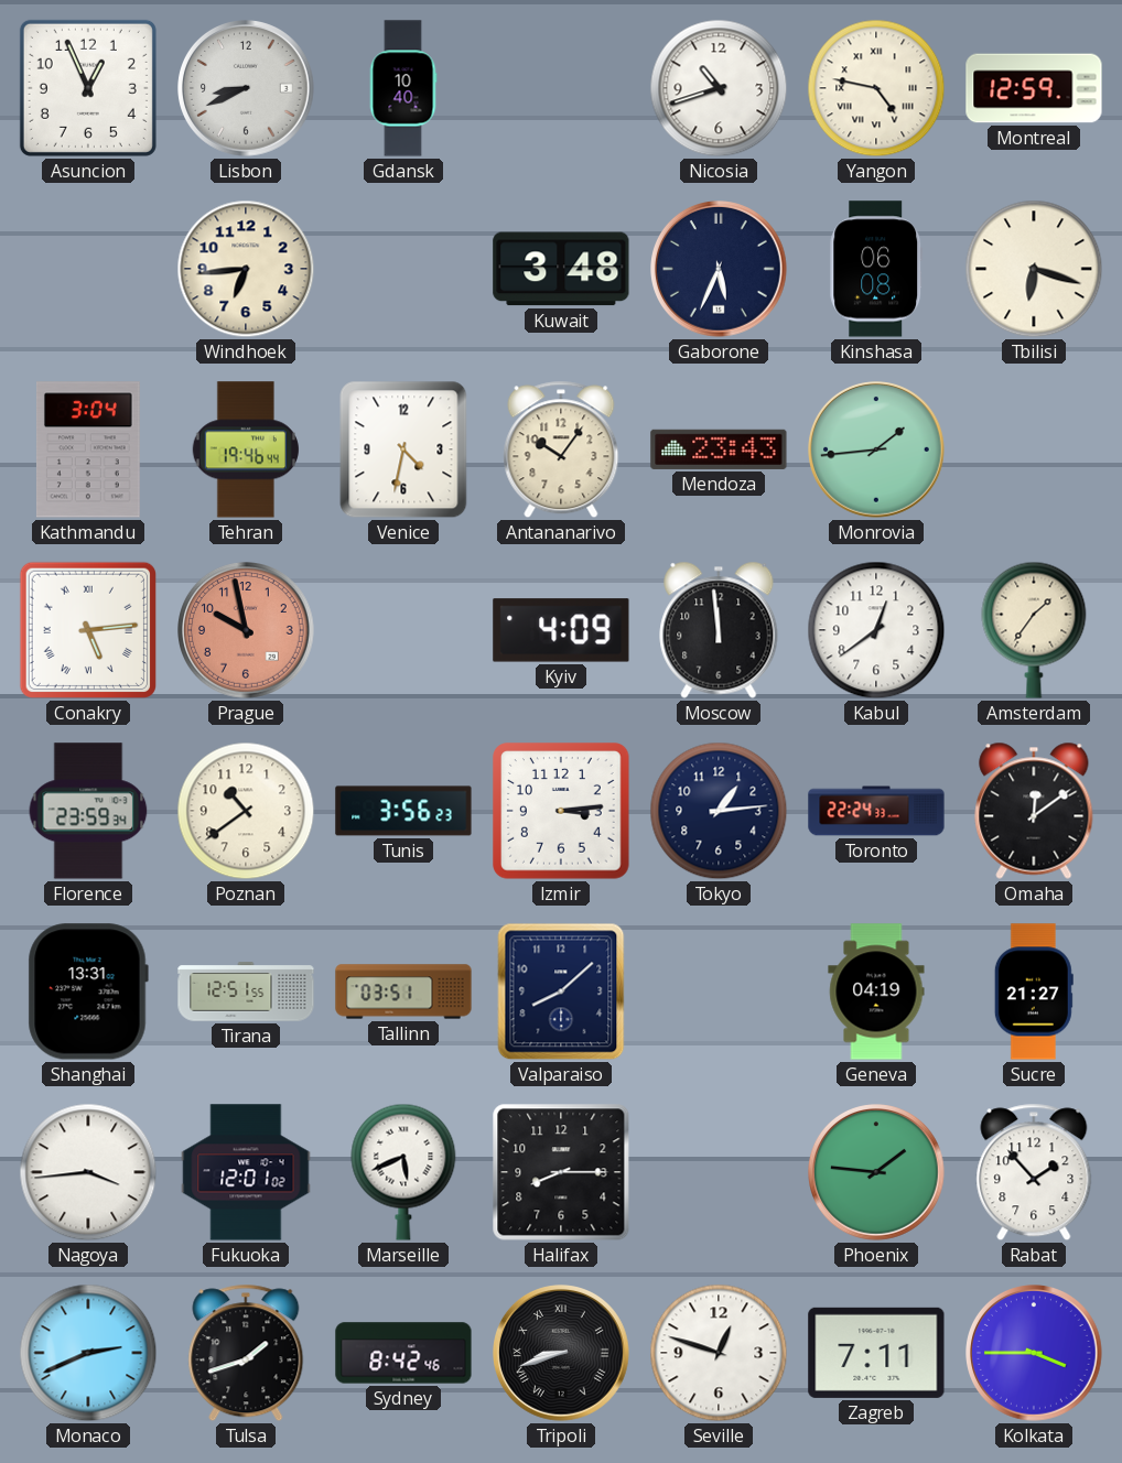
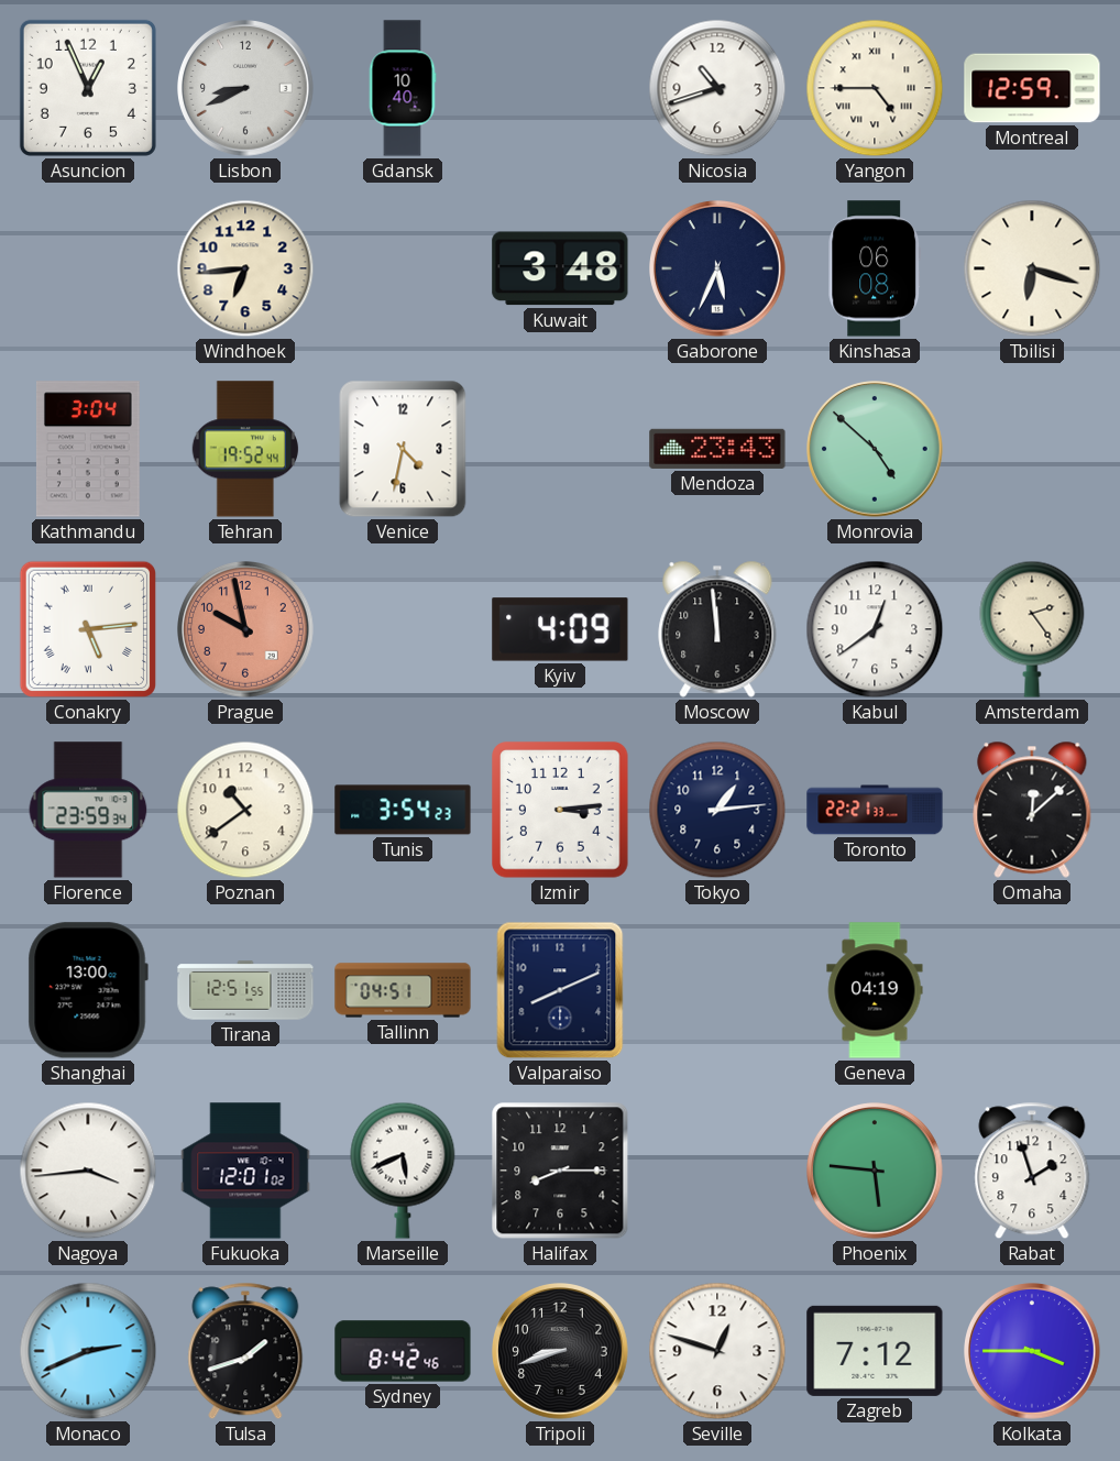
Yangon: 4:47 -> 4:45 (875, 88)
Tehran: 19:46 -> 19:52 (245, 449)
Antananarivo: 10:06 -> none (561, 449)
Monrovia: 1:44 -> 4:52 (876, 450)
Amsterdam: 1:36 -> 2:24 (1032, 629)
Tunis: 3:56 -> 3:54 (403, 810)
Toronto: 22:24 -> 22:21 (875, 810)
Omaha: 12:09 -> 12:08 (1032, 810)
Shanghai: 13:31 -> 13:00 (88, 990)
Tallinn: 03:51 -> 04:51 (403, 990)
Valparaiso: 8:08 -> 8:11 (560, 990)
Sucre: 21:27 -> none (1034, 991)
Phoenix: 1:46 -> 5:46 (876, 1172)
Rabat: 1:53 -> 1:57 (1032, 1171)
Tripoli numerals: Roman -> Arabic (561, 1352)
Zagreb: 7:11 -> 7:12 (875, 1351)
